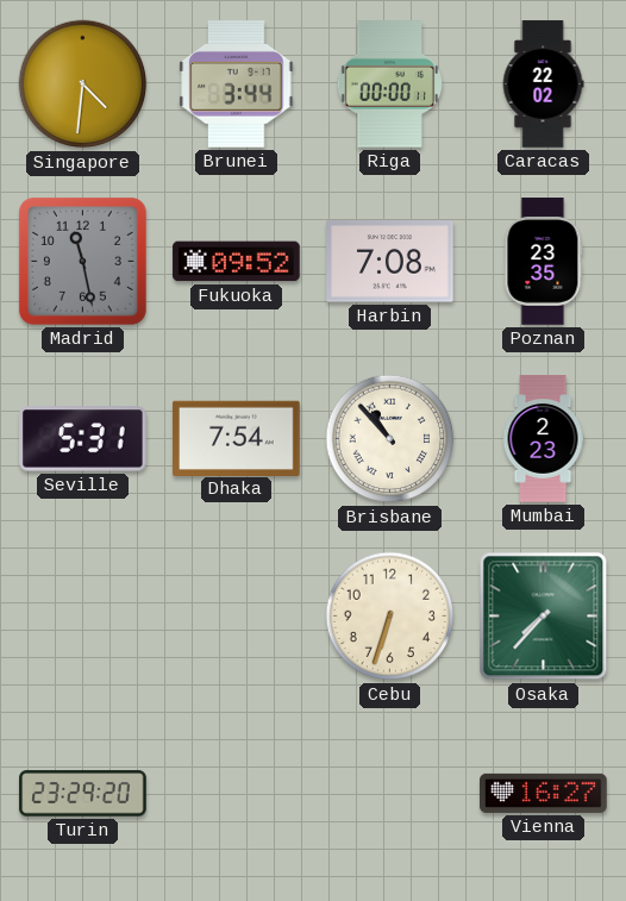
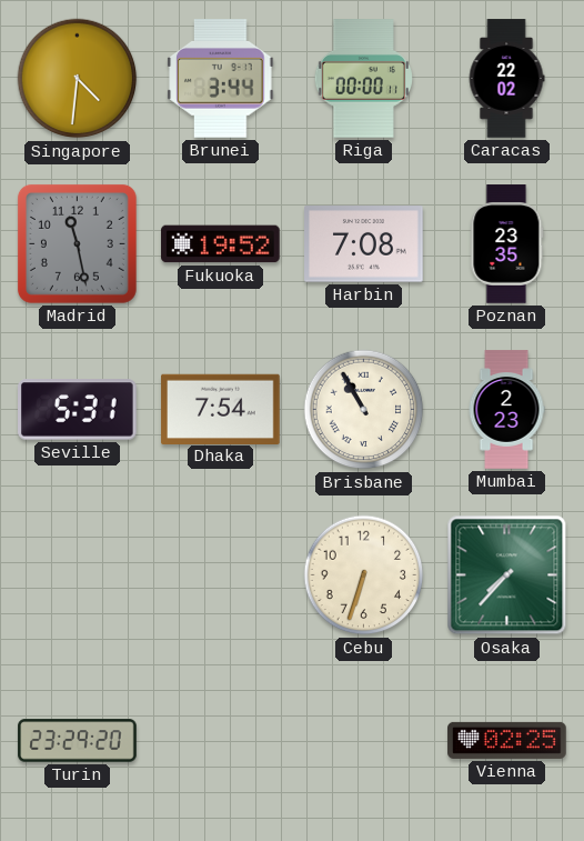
Fukuoka: 09:52 -> 19:52 (221, 244)
Brisbane: 10:53 -> 10:55 (364, 410)
Vienna: 16:27 -> 02:25 (507, 740)
